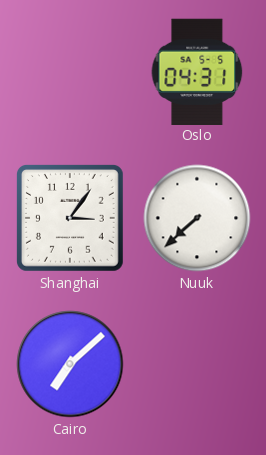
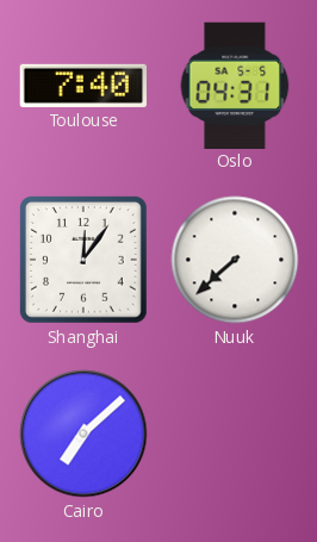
Toulouse: none -> 7:40 (82, 86)
Shanghai: 3:06 -> 12:06 (83, 260)
